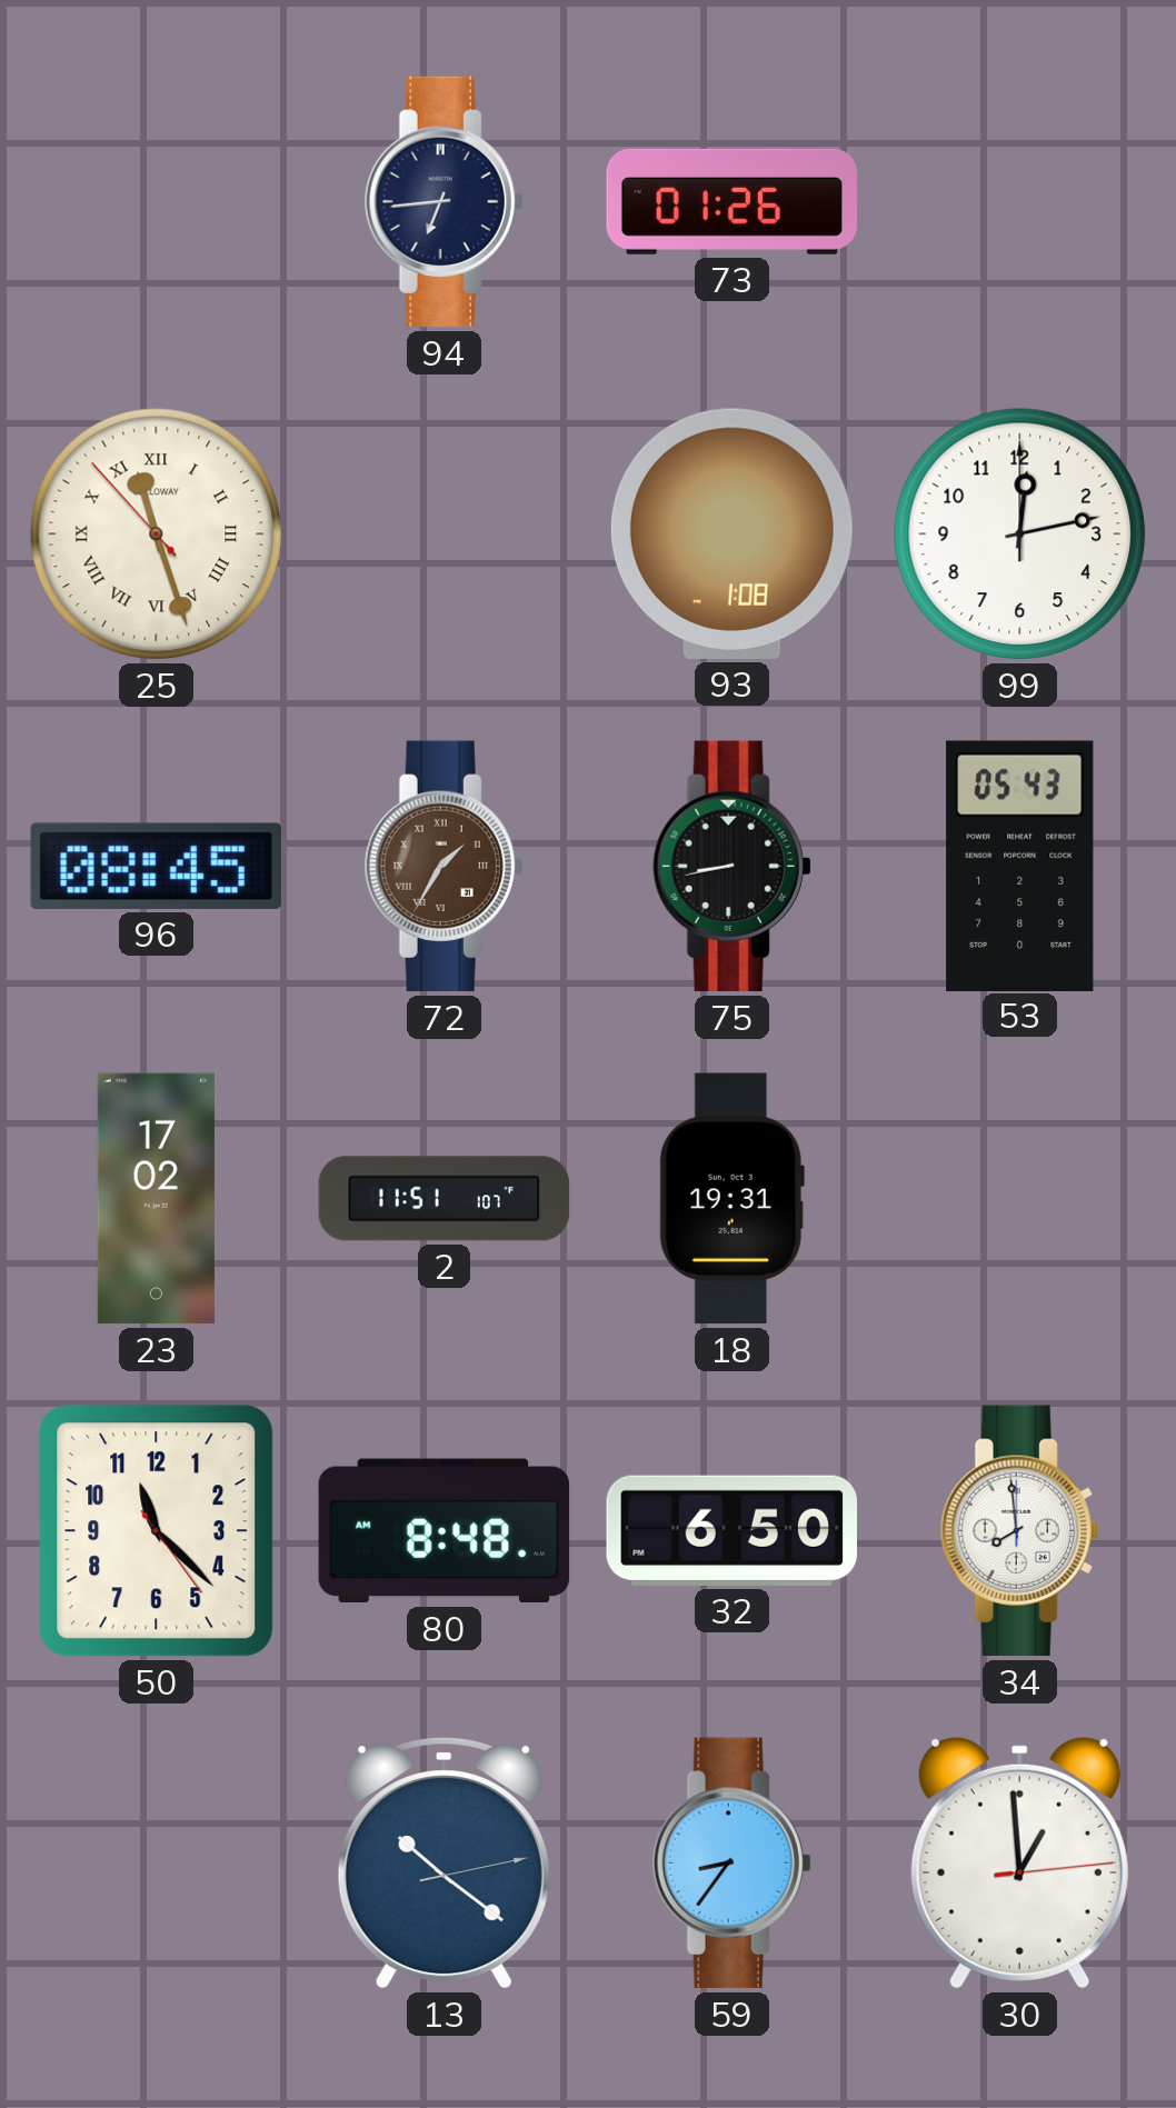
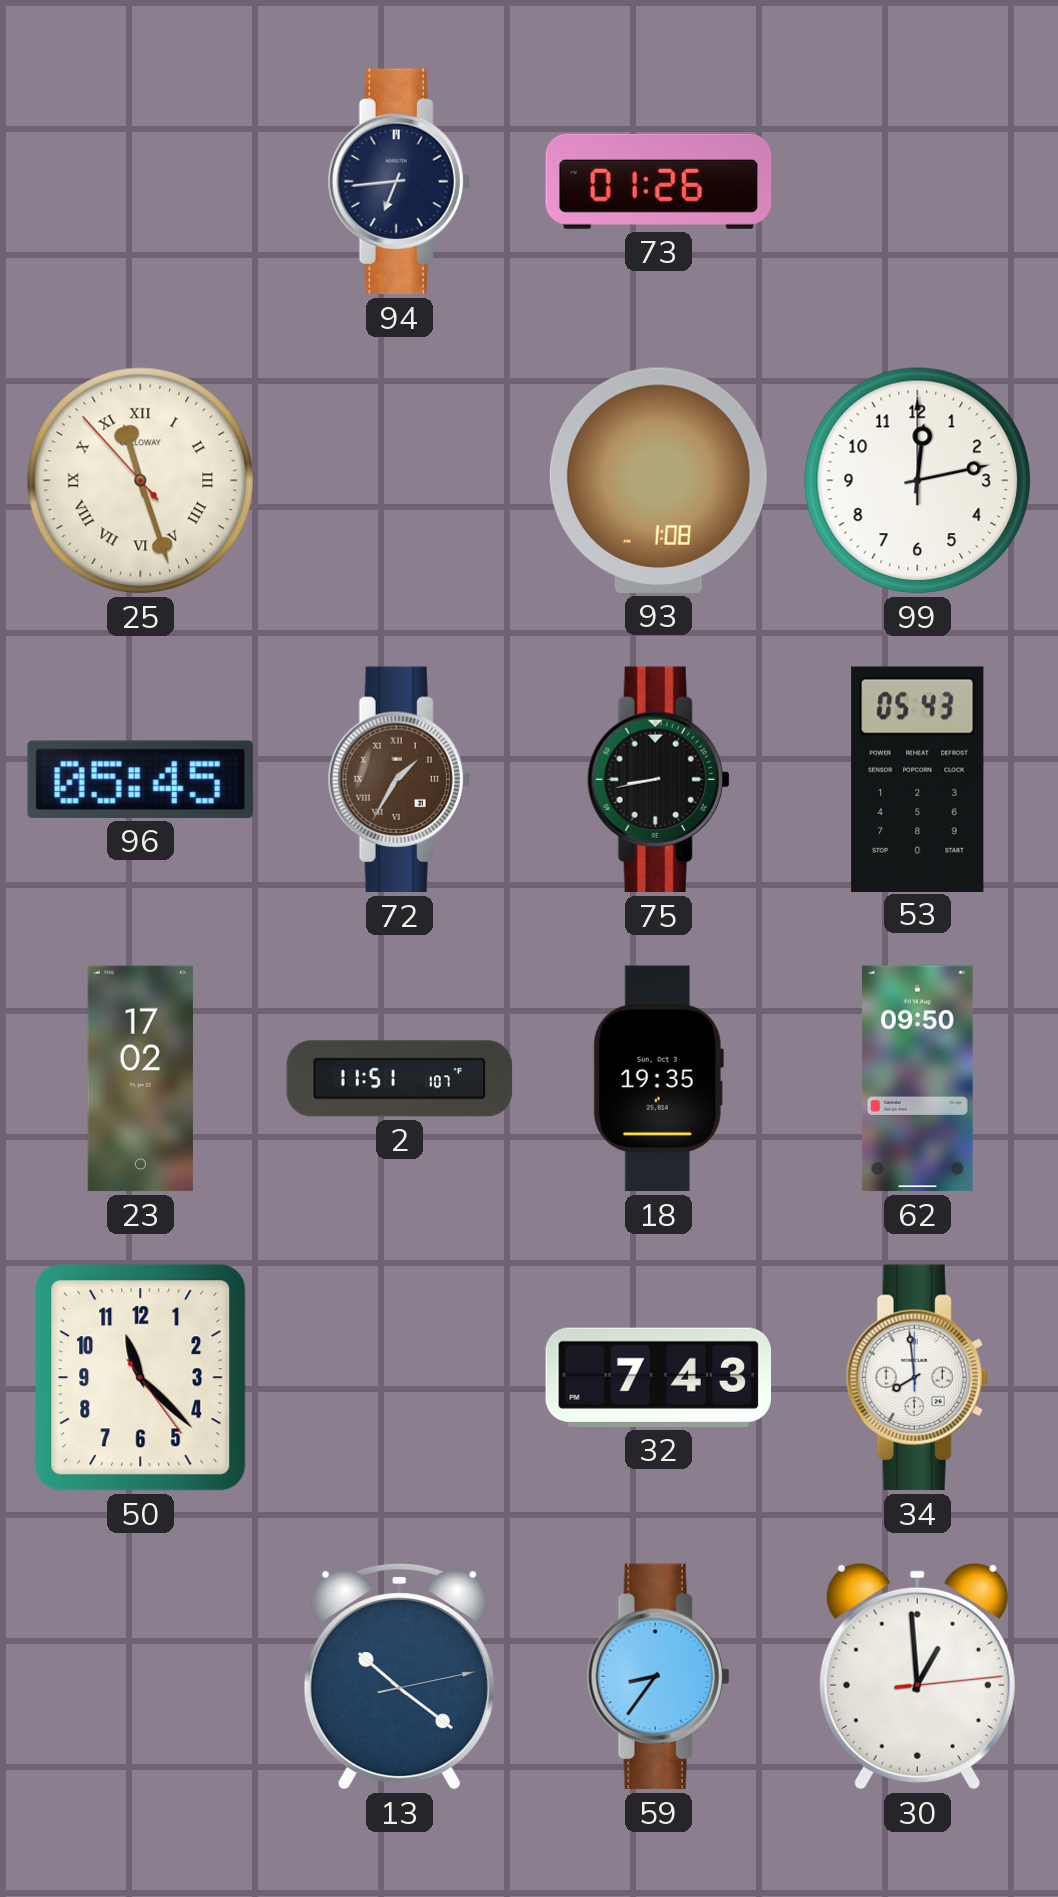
96: 08:45 -> 05:45 (140, 779)
18: 19:31 -> 19:35 (658, 1079)
62: none -> 09:50 (917, 1079)
80: 8:48 -> none (445, 1531)
32: 6:50 -> 7:43 (659, 1377)
